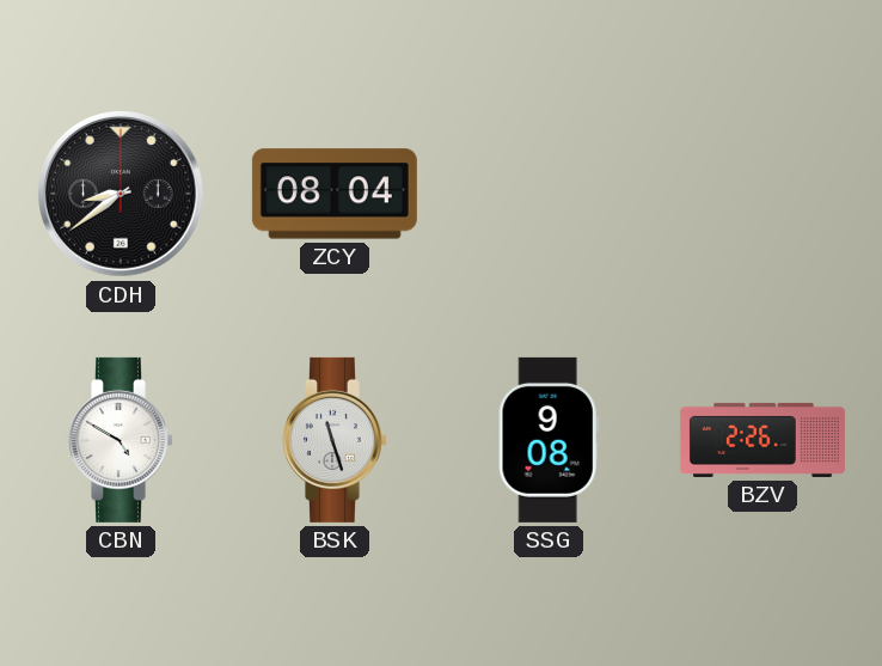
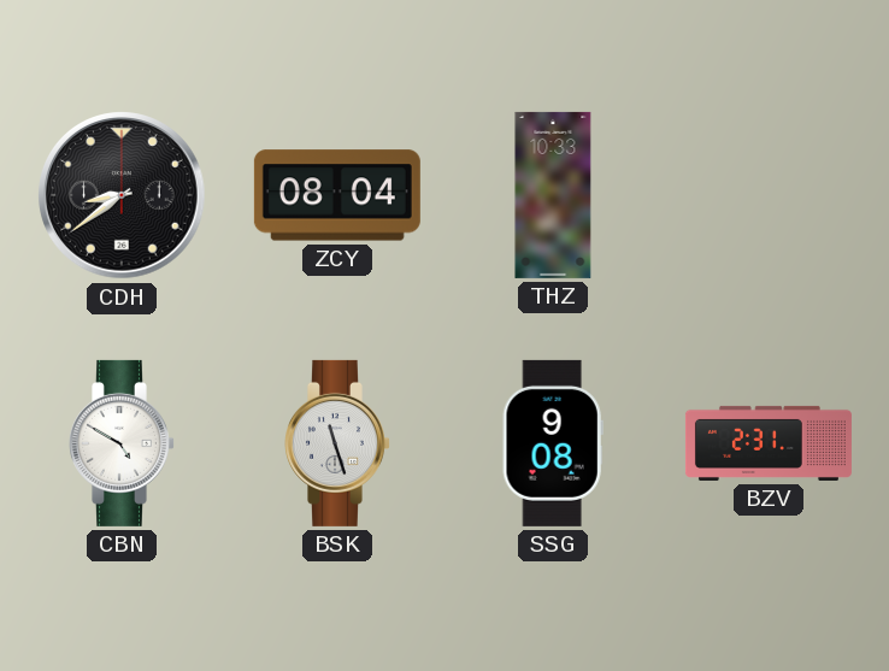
THZ: none -> 10:33 (553, 195)
BZV: 2:26 -> 2:31 (769, 443)
